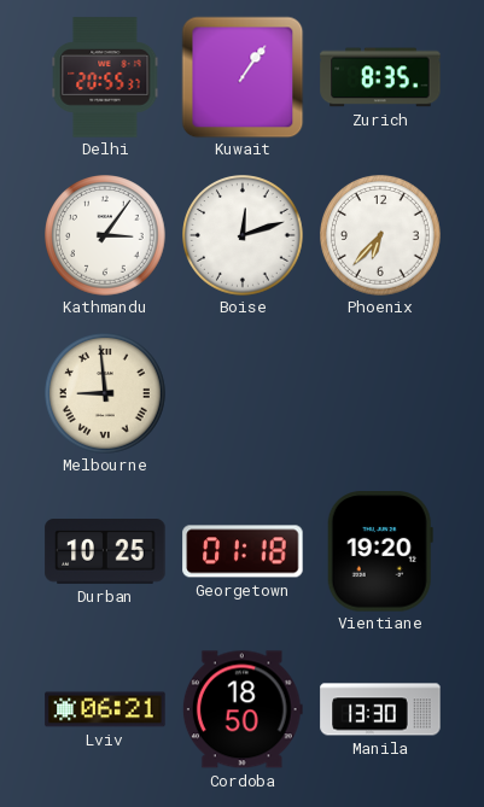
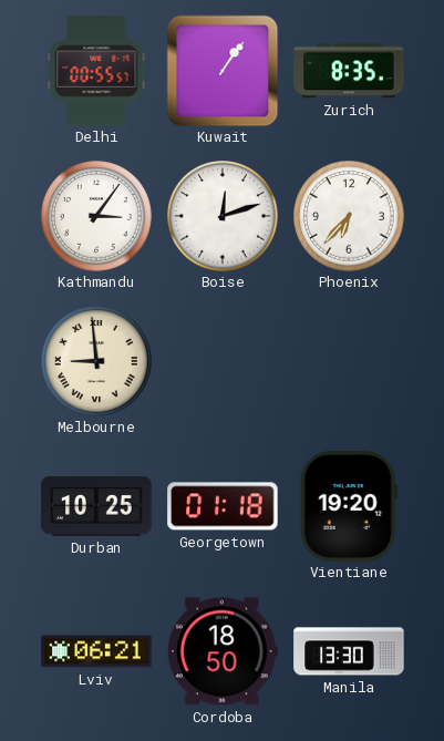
Delhi: 20:55 -> 00:55 (96, 71)
